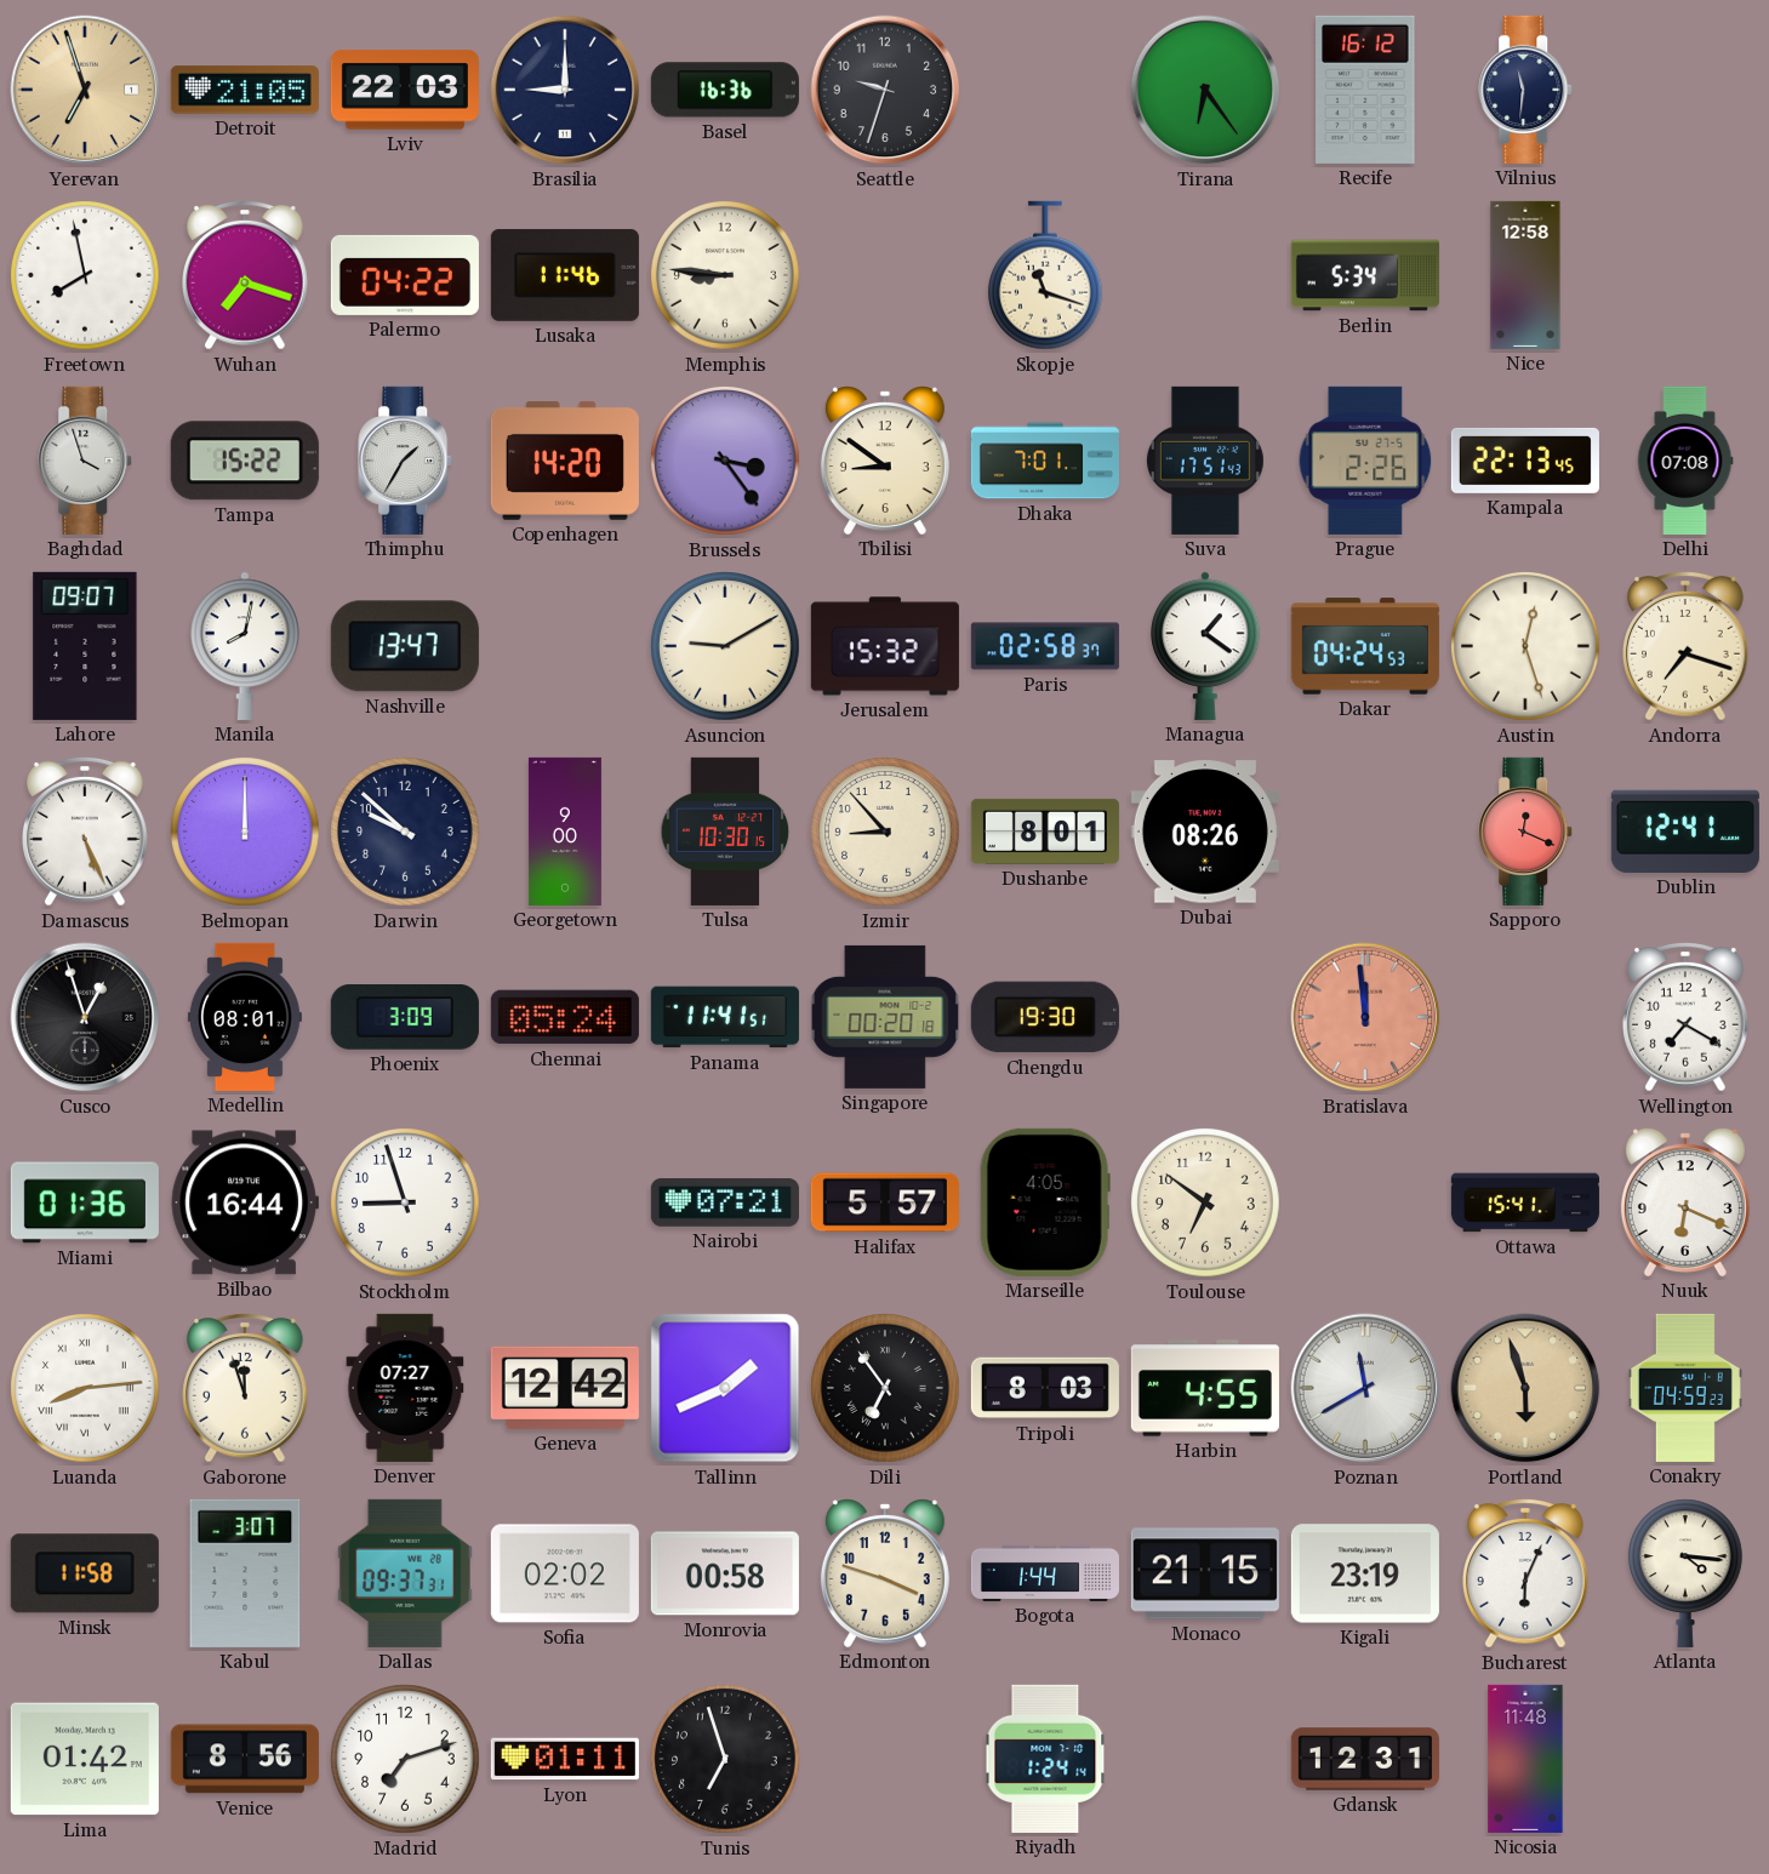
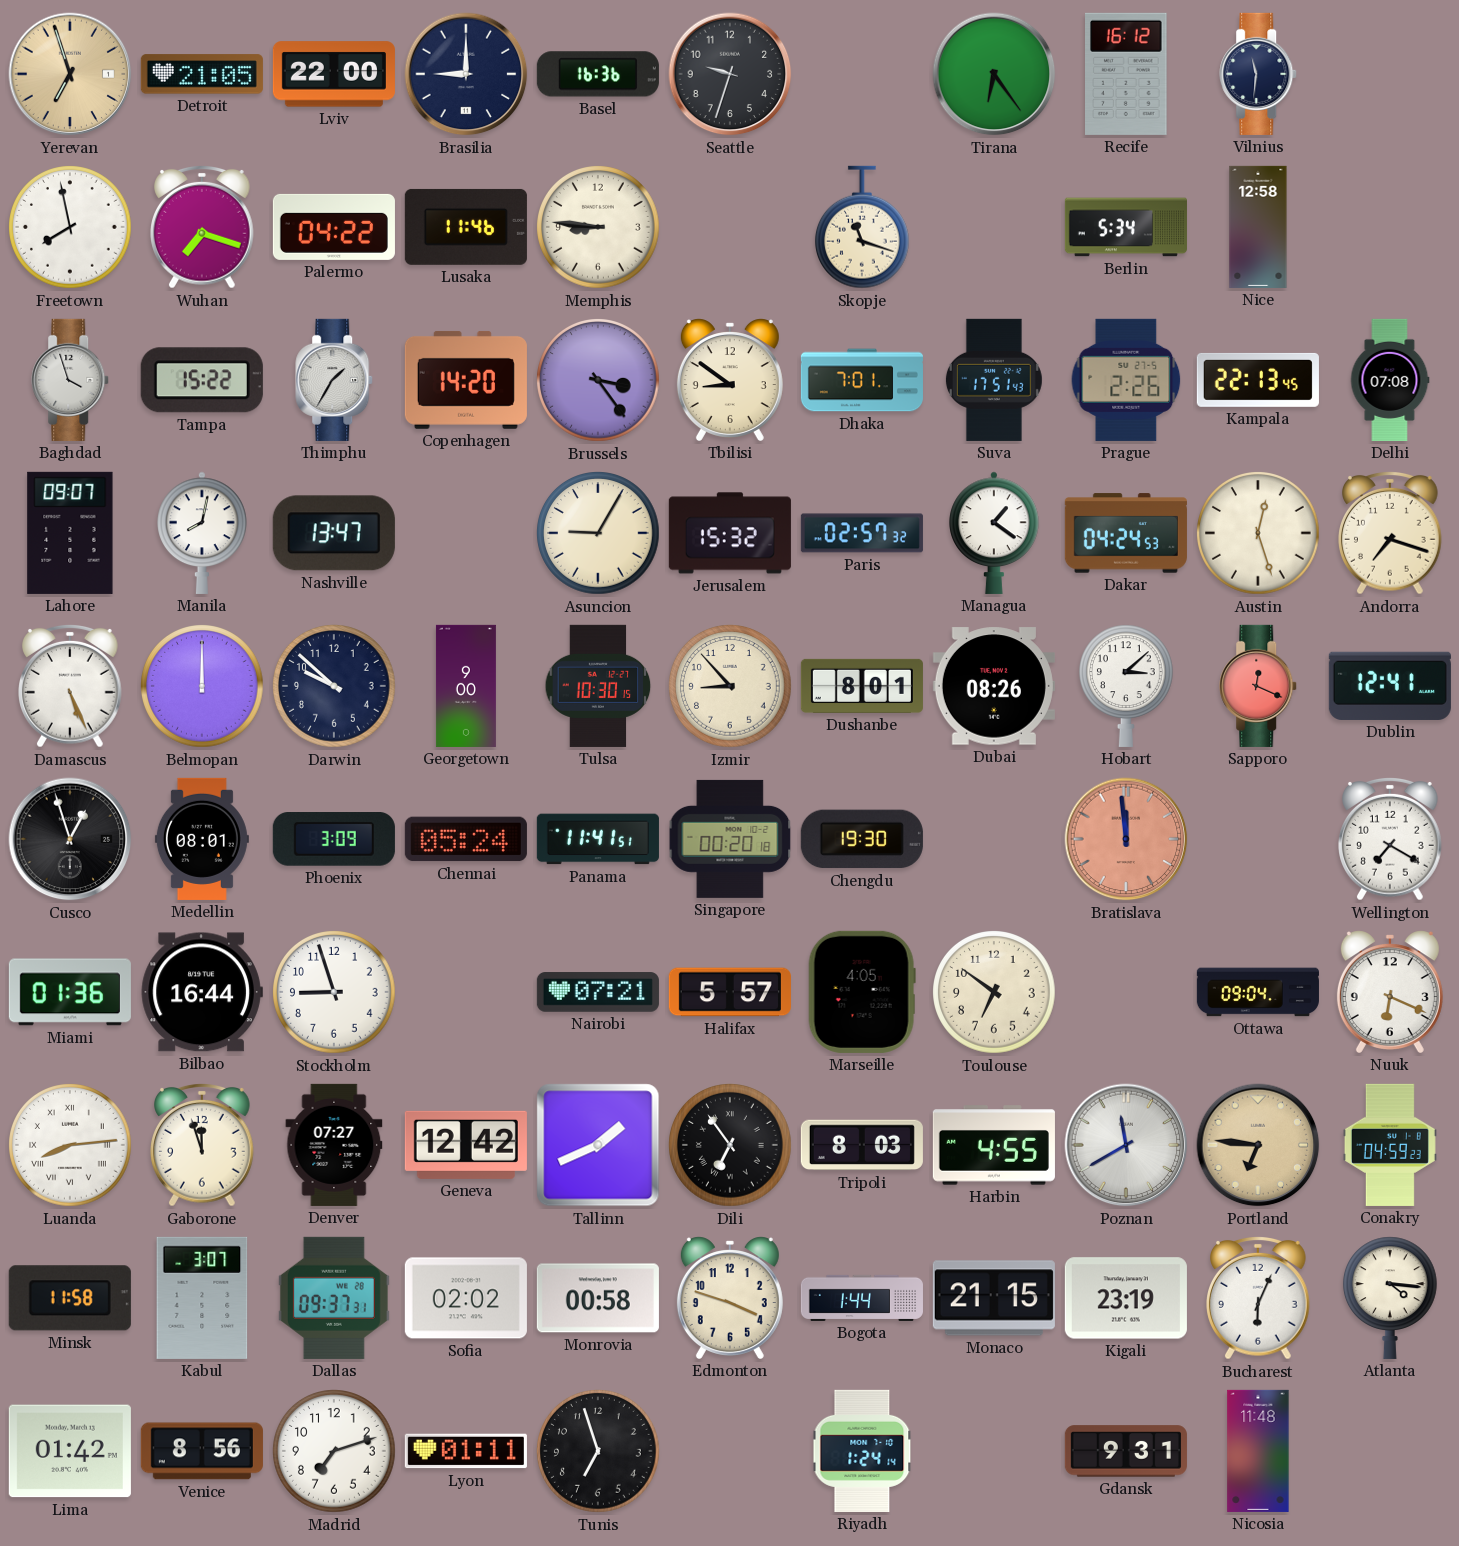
Lviv: 22:03 -> 22:00 (334, 74)
Asuncion: 9:10 -> 9:05 (599, 534)
Paris: 02:58 -> 02:57 (862, 533)
Hobart: none -> 3:08 (1126, 686)
Ottawa: 15:41 -> 09:04 (1258, 992)
Portland: 5:57 -> 6:46 (1258, 1145)
Gdansk: 12:31 -> 9:31 (1126, 1451)
